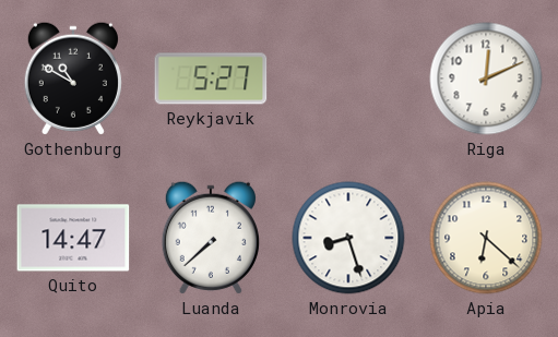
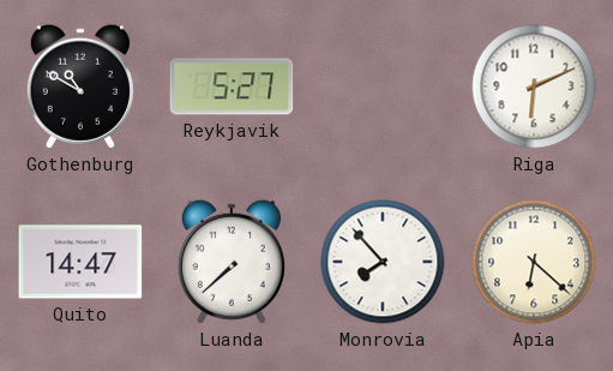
Riga: 12:11 -> 6:11 (534, 86)
Monrovia: 8:27 -> 7:53 (383, 262)
